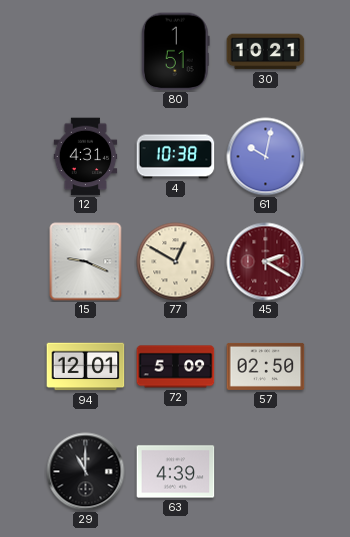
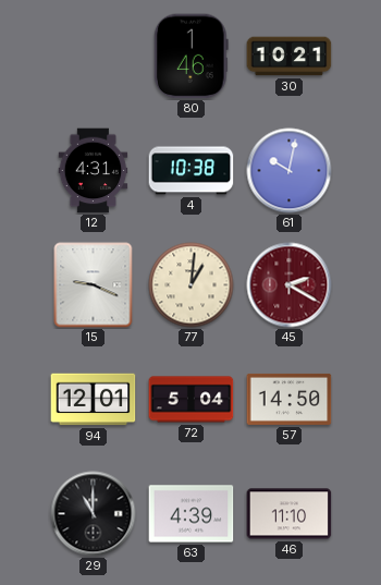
80: 1:51 -> 1:46 (190, 57)
77: 12:50 -> 1:01 (192, 285)
72: 5:09 -> 5:04 (192, 400)
57: 02:50 -> 14:50 (290, 399)
46: none -> 11:10 (290, 514)
